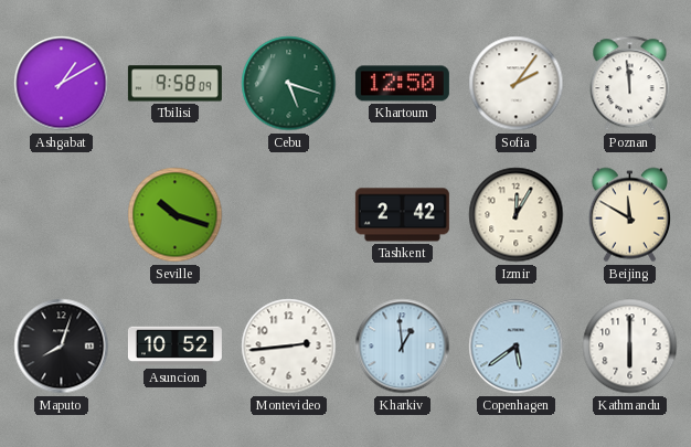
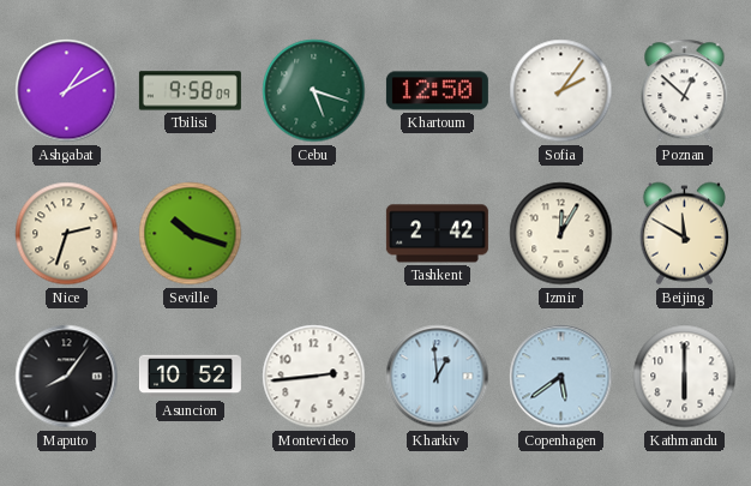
Poznan: 11:59 -> 12:52 (685, 91)
Nice: none -> 2:33 (67, 234)
Maputo: 8:03 -> 8:06 (67, 377)
